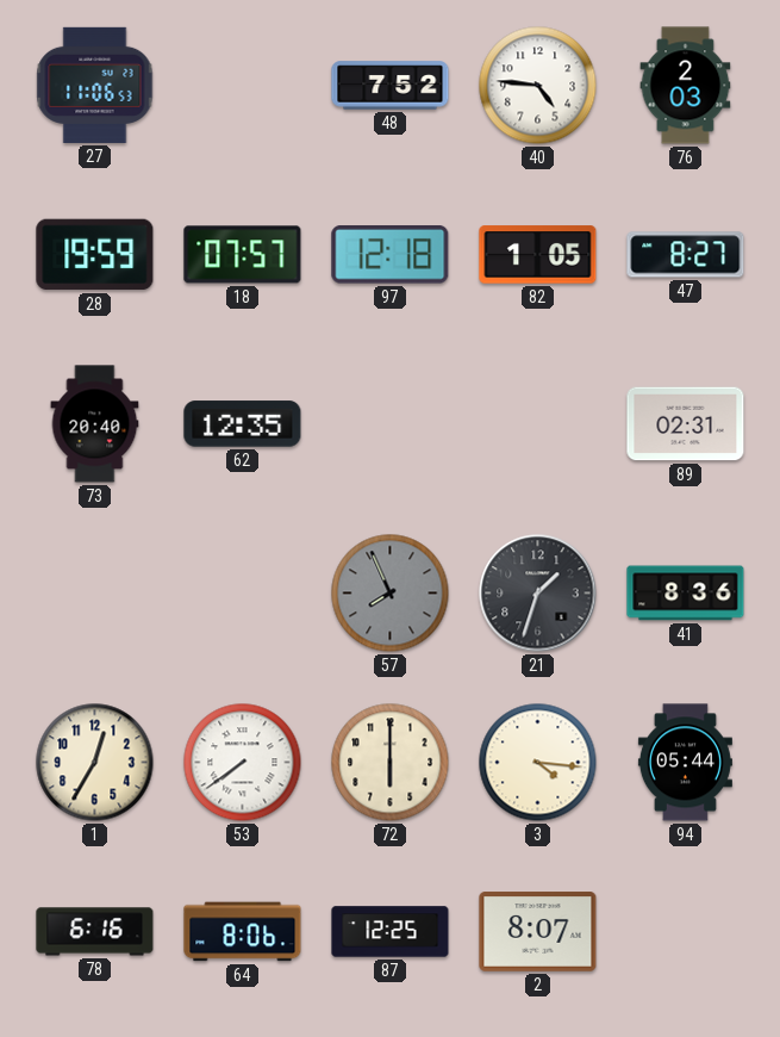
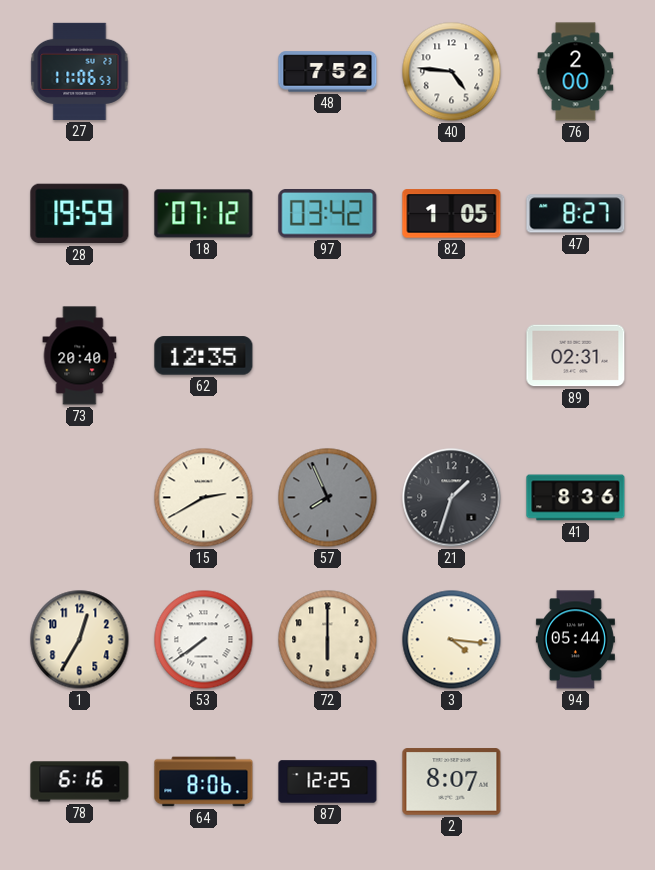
76: 2:03 -> 2:00 (576, 72)
18: 07:57 -> 07:12 (204, 214)
97: 12:18 -> 03:42 (328, 214)
15: none -> 2:40 (204, 498)
